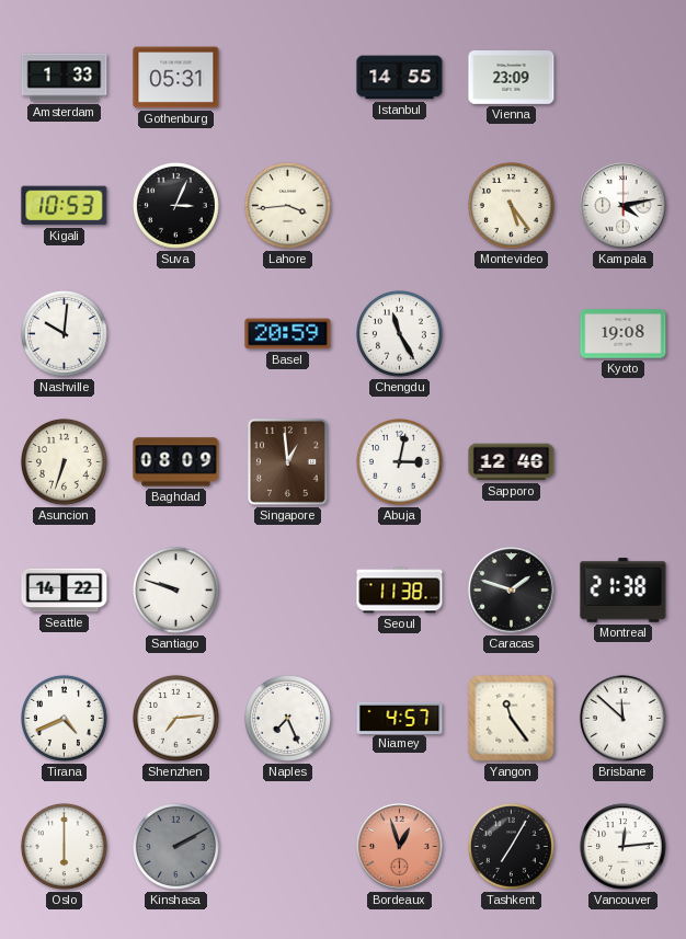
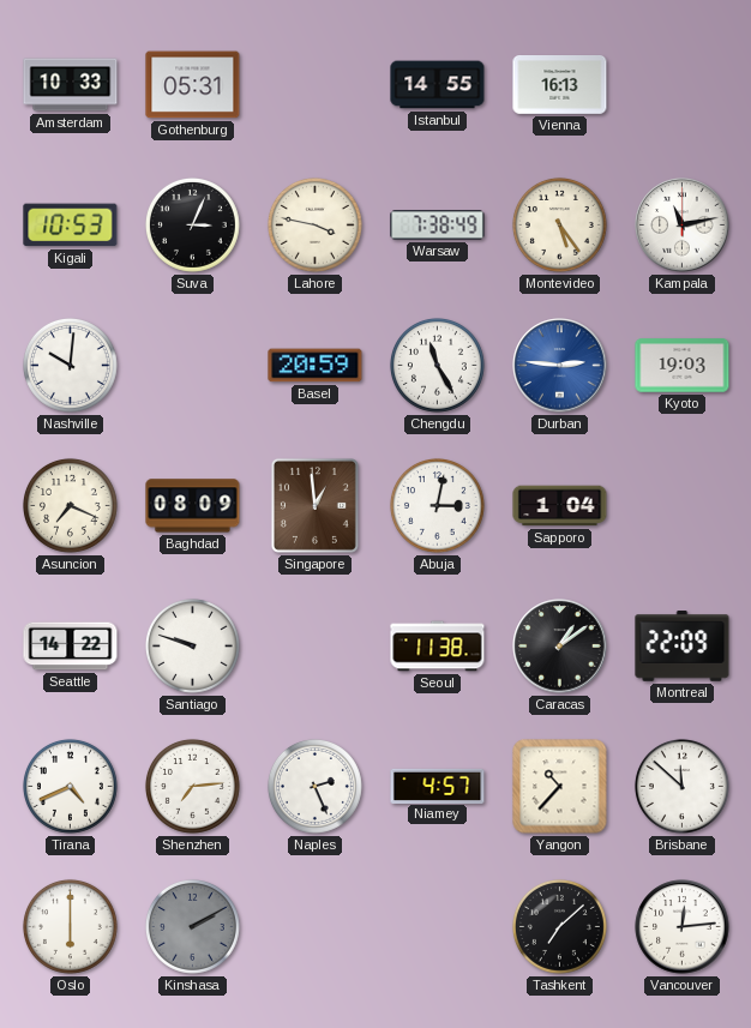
Amsterdam: 1:33 -> 10:33 (71, 85)
Vienna: 23:09 -> 16:13 (560, 85)
Lahore: 3:44 -> 3:47 (314, 224)
Warsaw: none -> 7:38 (438, 226)
Kampala: 4:13 -> 11:13 (683, 226)
Durban: none -> 2:46 (560, 366)
Kyoto: 19:08 -> 19:03 (683, 366)
Asuncion: 6:33 -> 7:19 (70, 505)
Sapporo: 12:46 -> 1:04 (560, 506)
Caracas: 1:48 -> 1:09 (560, 647)
Montreal: 21:38 -> 22:09 (683, 647)
Naples: 7:26 -> 2:26 (314, 786)
Yangon: 11:24 -> 10:37 (560, 787)
Bordeaux: 12:57 -> none (400, 847)
Tashkent: 7:05 -> 7:08 (559, 926)
